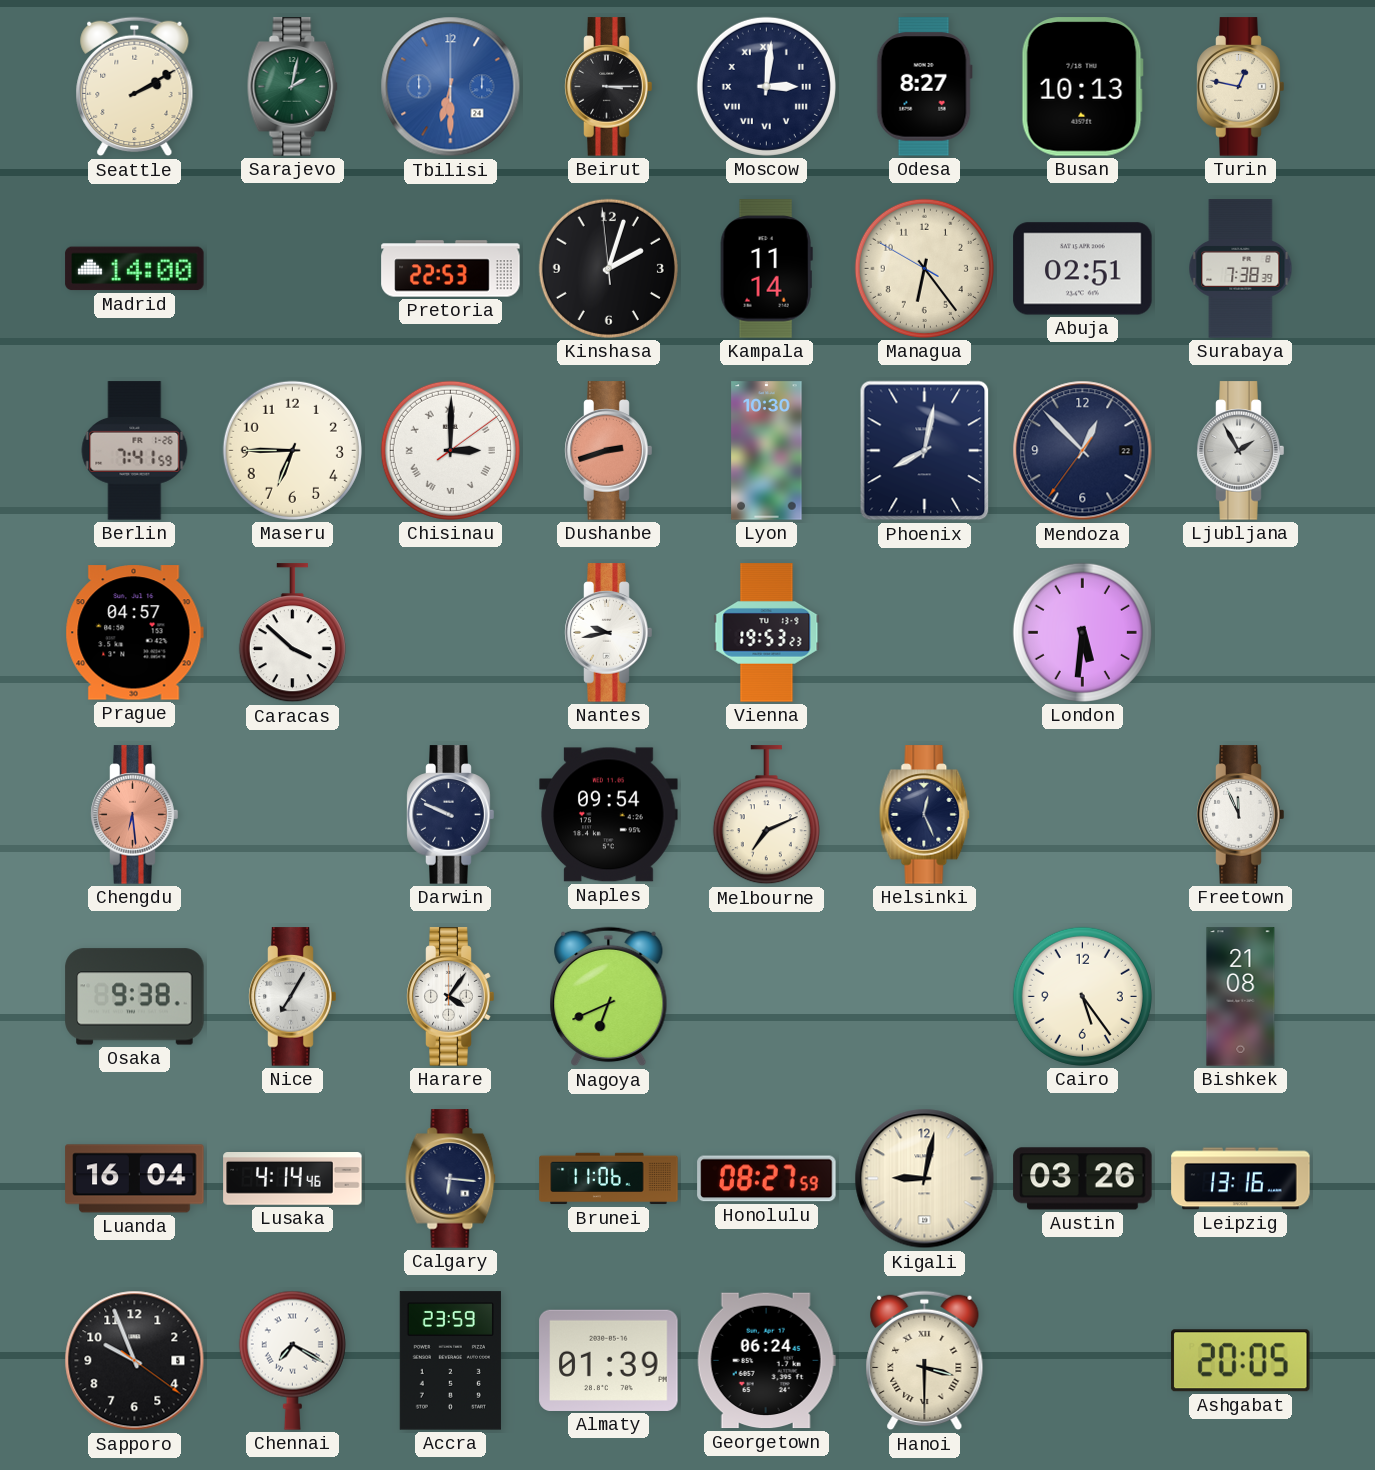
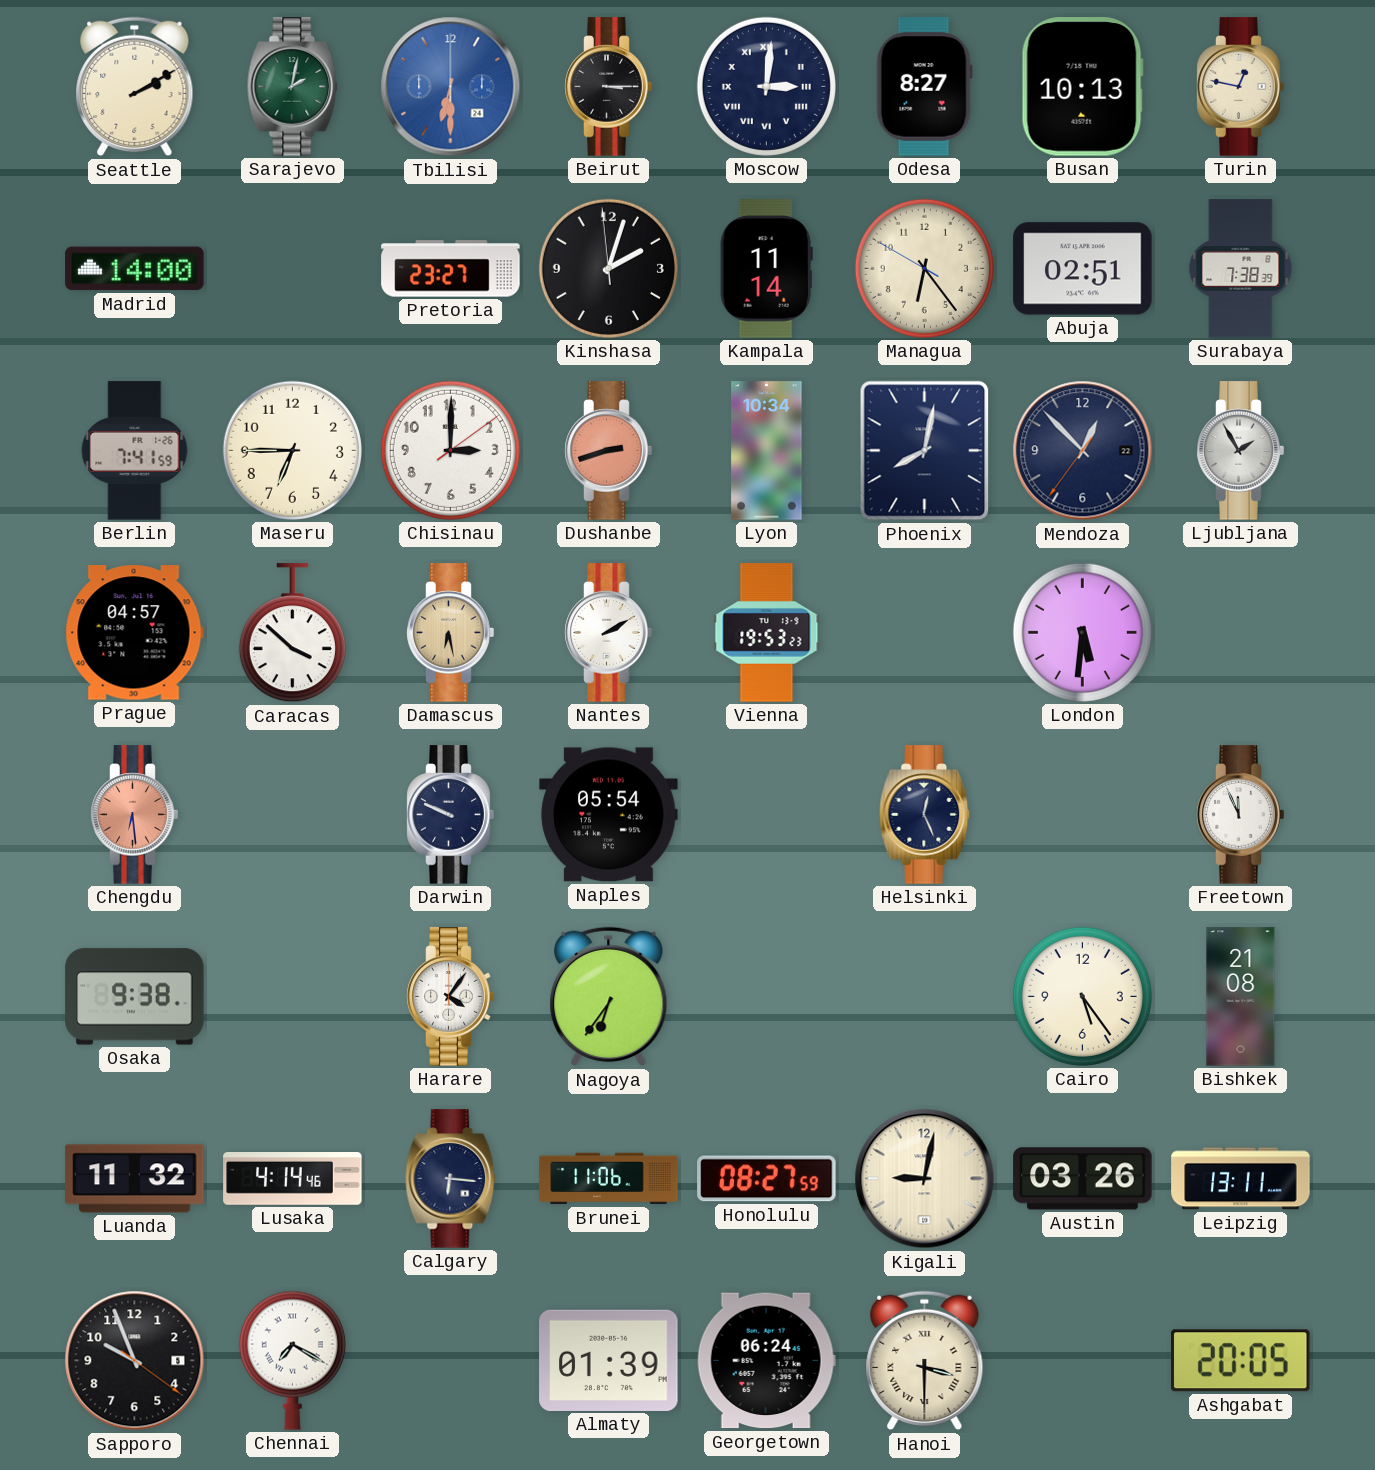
Pretoria: 22:53 -> 23:27 (451, 269)
Chisinau numerals: Roman -> Arabic (450, 450)
Lyon: 10:30 -> 10:34 (767, 451)
Damascus: none -> 6:28 (451, 633)
Nantes: 9:43 -> 2:10 (609, 633)
Naples: 09:54 -> 05:54 (609, 815)
Melbourne: 7:11 -> none (766, 815)
Nice: 7:05 -> none (293, 997)
Nagoya: 6:41 -> 6:36 (609, 997)
Luanda: 16:04 -> 11:32 (135, 1179)
Leipzig: 13:16 -> 13:11 (1241, 1179)
Accra: 23:59 -> none (450, 1361)
